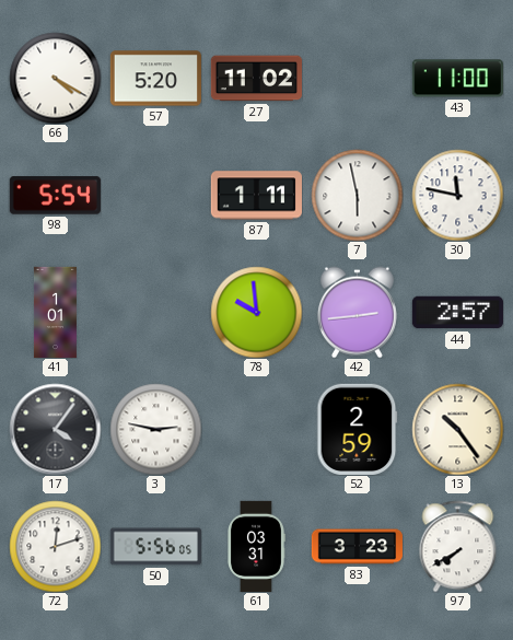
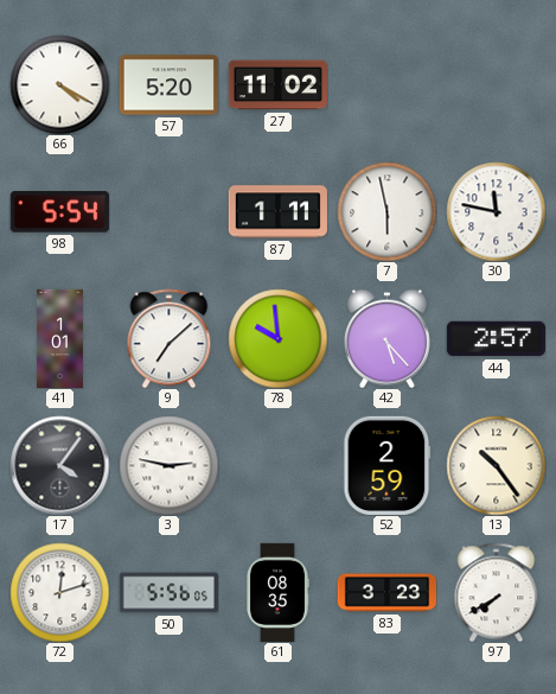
43: 11:00 -> none (457, 79)
9: none -> 7:08 (170, 338)
42: 2:44 -> 5:23 (386, 338)
61: 03:31 -> 08:35 (277, 592)
